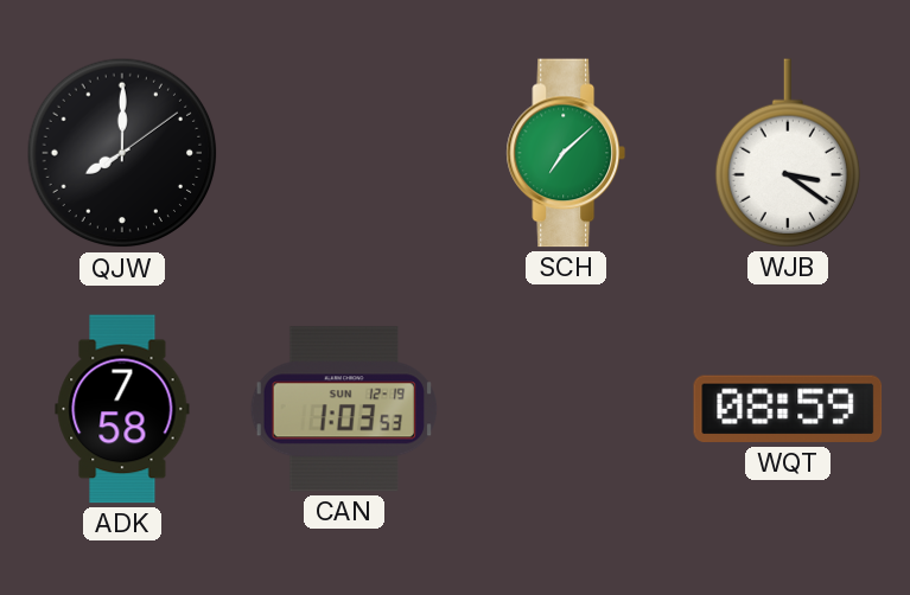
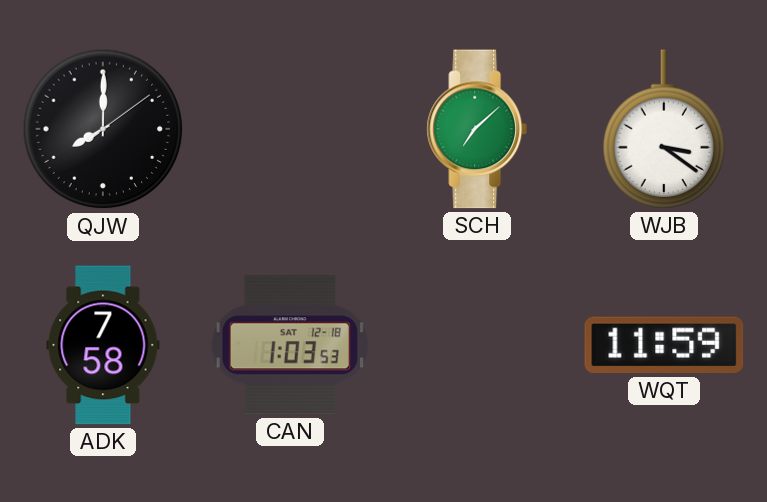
CAN date: SUN 12-19 -> SAT 12-18 (289, 345)
WQT: 08:59 -> 11:59 (664, 345)
